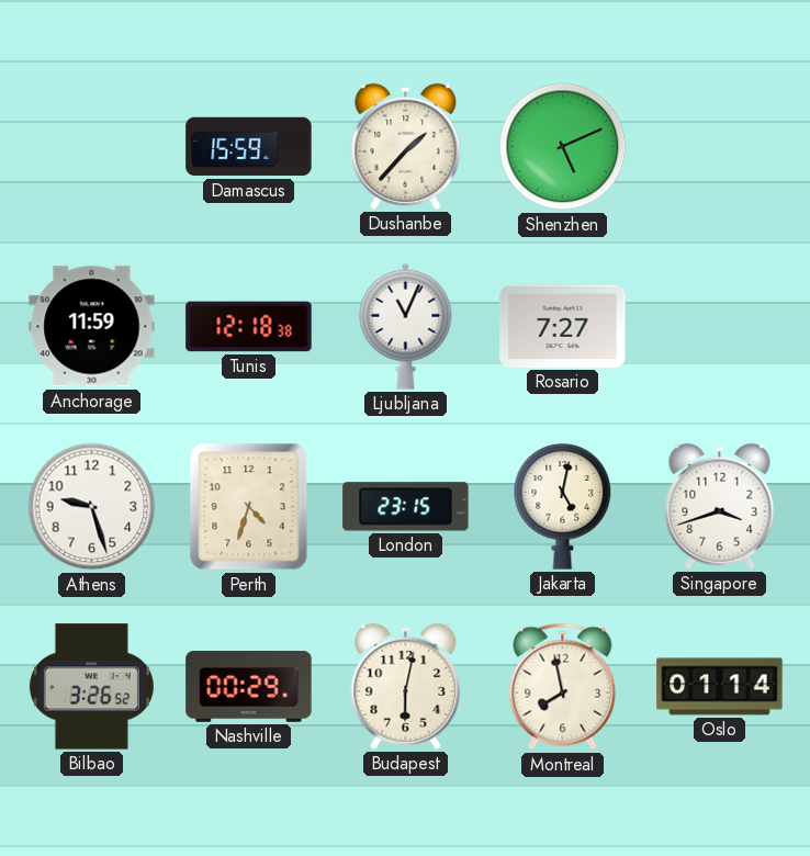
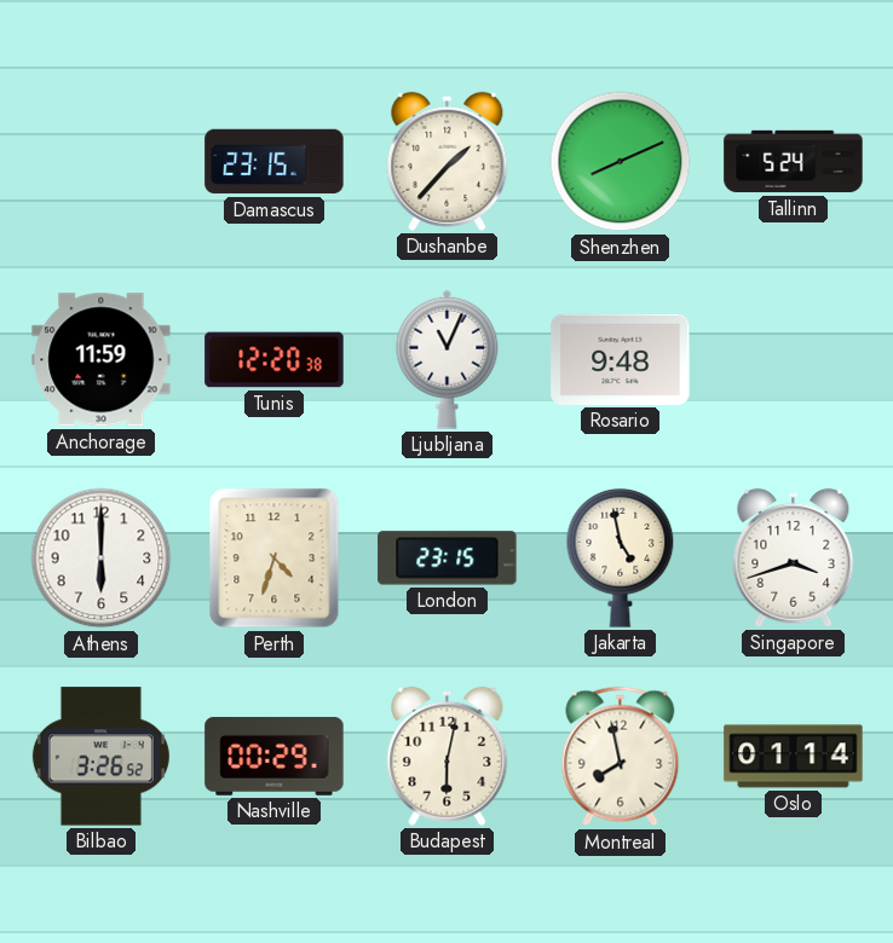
Damascus: 15:59 -> 23:15 (275, 162)
Shenzhen: 5:11 -> 8:11 (621, 162)
Tallinn: none -> 5:24 (794, 162)
Tunis: 12:18 -> 12:20 (275, 360)
Rosario: 7:27 -> 9:48 (621, 359)
Athens: 9:27 -> 6:00 (102, 559)
Jakarta: 5:02 -> 4:58 (621, 559)
